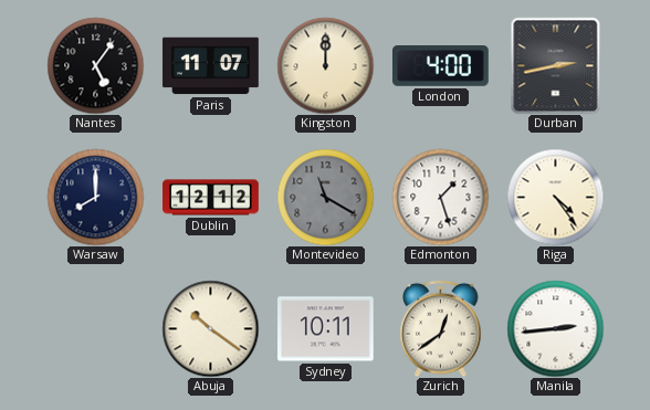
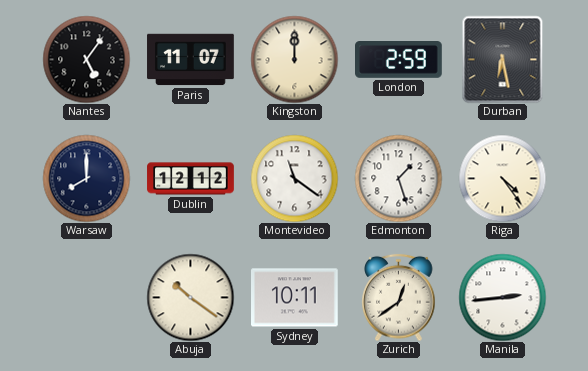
London: 4:00 -> 2:59 (399, 60)
Durban: 2:43 -> 6:28 (503, 59)
Montevideo: 11:20 -> 11:21 (294, 178)
Montevideo dial: grey -> white (294, 178)
